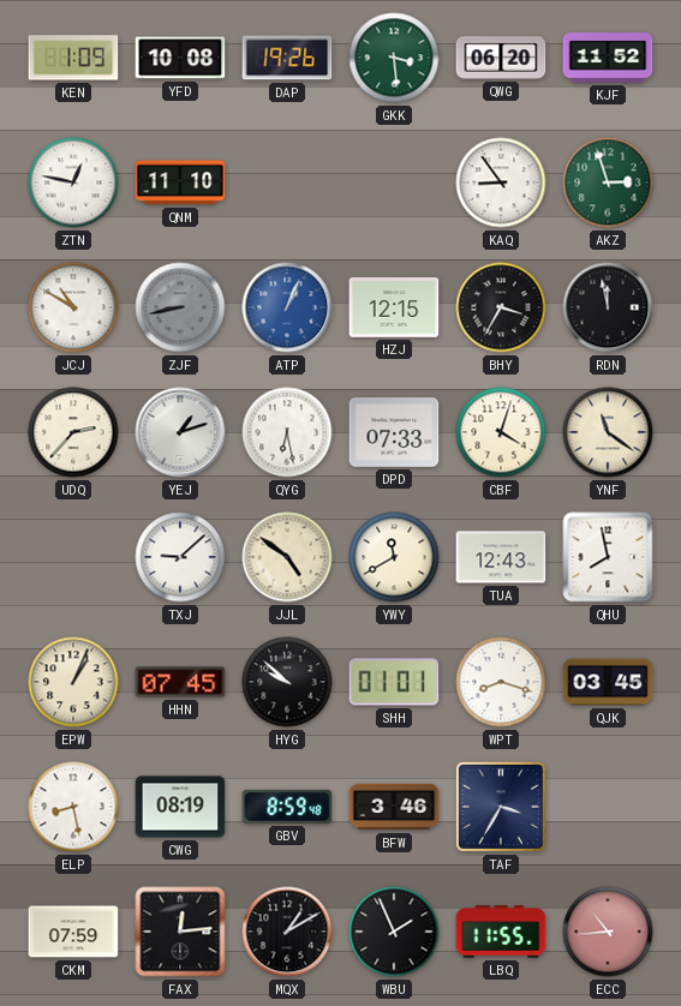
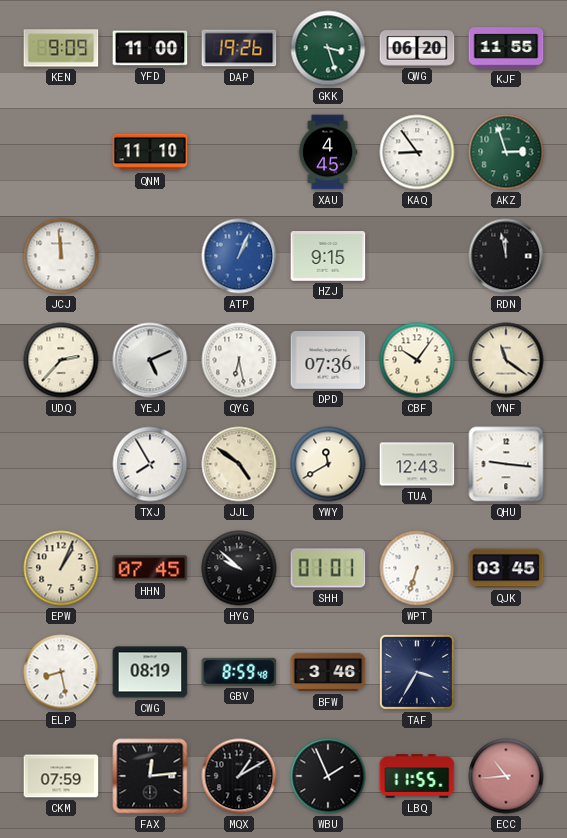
KEN: 1:09 -> 9:09 (61, 48)
YFD: 10:08 -> 11:00 (150, 48)
GKK: 3:29 -> 3:27 (328, 48)
KJF: 11:52 -> 11:55 (506, 48)
ZTN: 12:47 -> none (73, 182)
XAU: none -> 4:45 (328, 152)
JCJ: 10:50 -> 11:59 (61, 256)
ZJF: 8:43 -> none (180, 307)
HZJ: 12:15 -> 9:15 (328, 257)
BHY: 3:35 -> none (501, 307)
YEJ: 1:12 -> 5:11 (150, 360)
DPD: 07:33 -> 07:36 (328, 361)
CBF: 4:03 -> 10:06 (417, 360)
TXJ: 9:08 -> 7:55 (150, 464)
QHU: 7:58 -> 9:16 (506, 464)
WPT: 8:18 -> 6:33 (417, 568)
